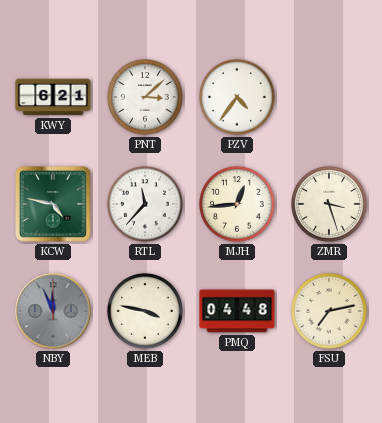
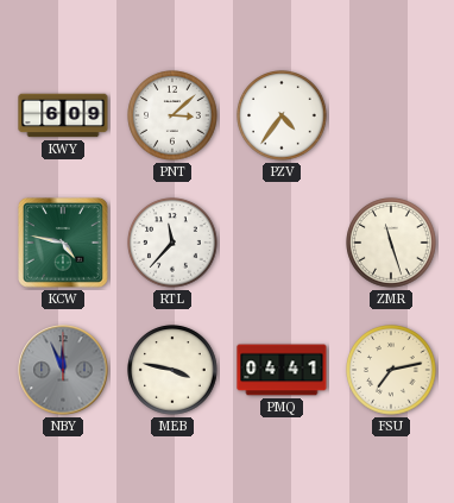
KWY: 6:21 -> 6:09 (63, 115)
MJH: 12:44 -> none (237, 204)
ZMR: 3:27 -> 11:27 (391, 243)
PMQ: 04:48 -> 04:41 (282, 370)
